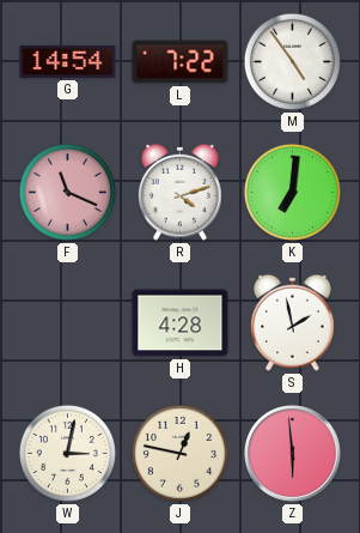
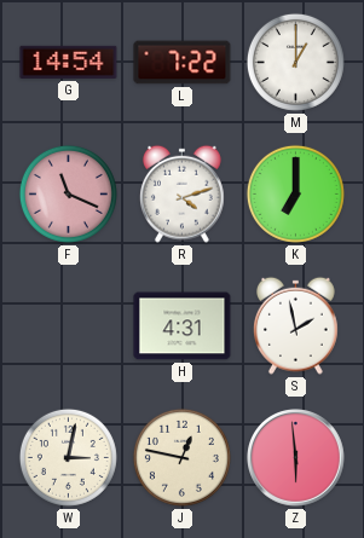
M: 4:54 -> 1:00 (295, 62)
K: 7:01 -> 7:00 (295, 193)
H: 4:28 -> 4:31 (183, 326)
